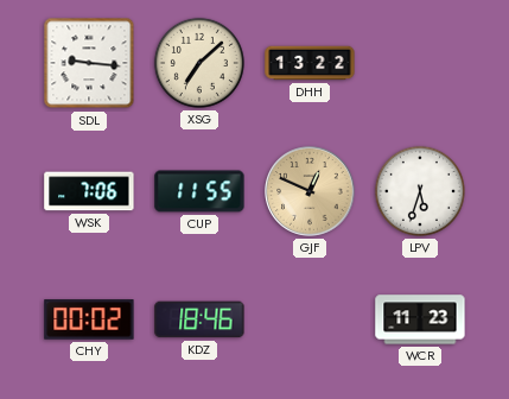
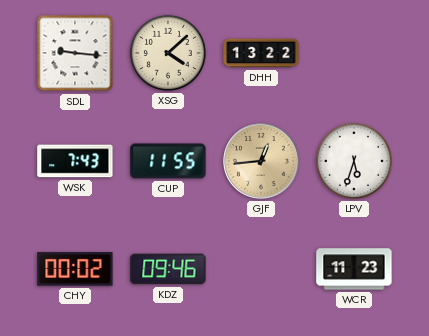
XSG: 7:08 -> 4:08 (168, 53)
WSK: 7:06 -> 7:43 (75, 161)
GJF: 12:49 -> 12:44 (261, 161)
KDZ: 18:46 -> 09:46 (168, 269)
